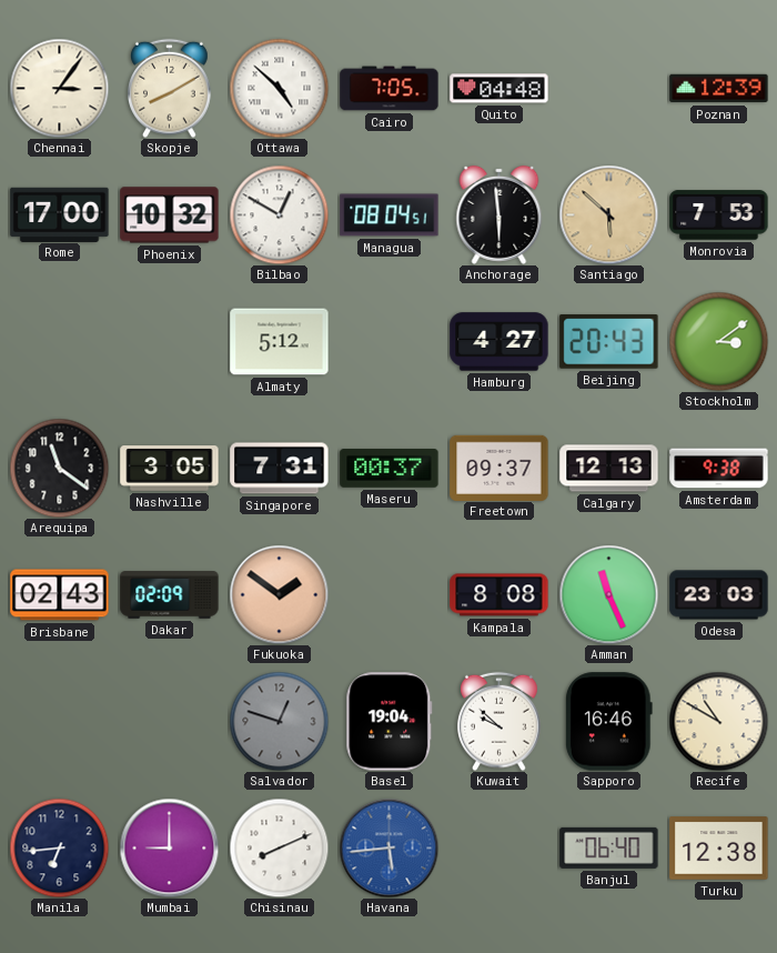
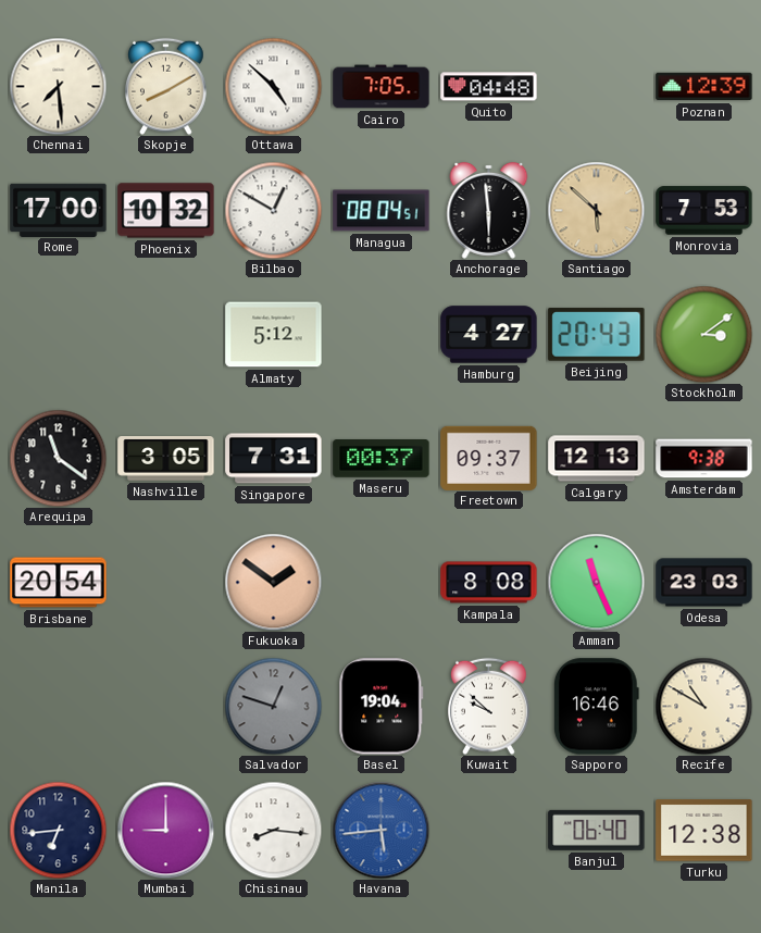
Chennai: 3:06 -> 7:29 (58, 86)
Brisbane: 02:43 -> 20:54 (59, 583)
Dakar: 02:09 -> none (170, 595)
Chisinau: 8:11 -> 8:16 (273, 830)
